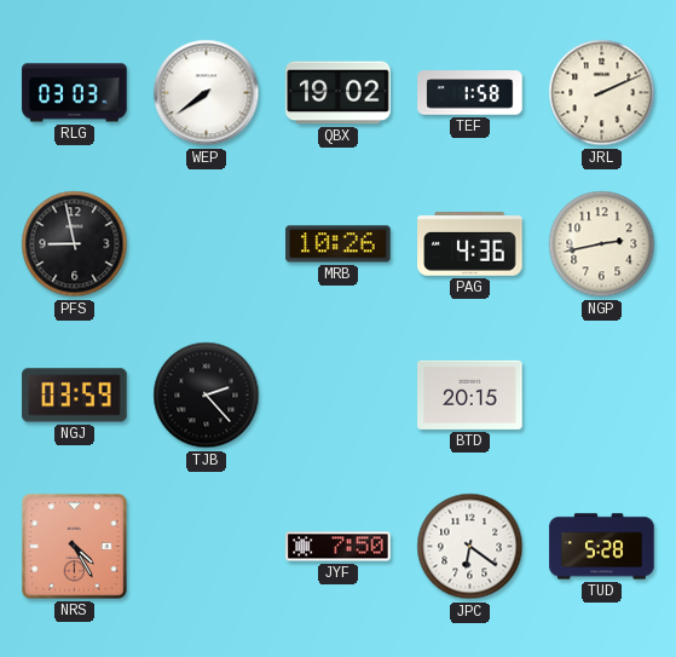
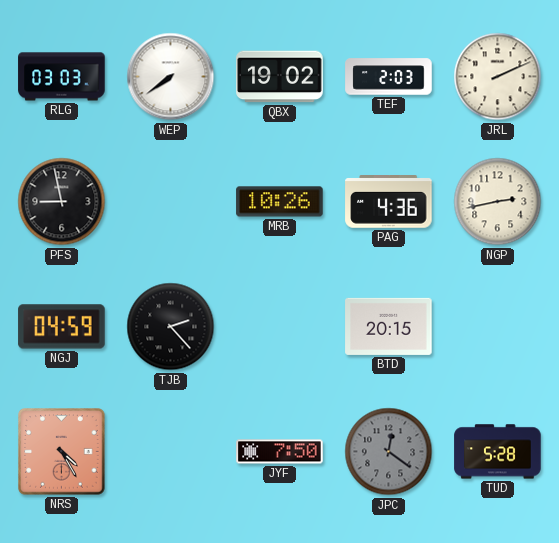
TEF: 1:58 -> 2:03 (389, 77)
NGJ: 03:59 -> 04:59 (62, 327)
JPC: 6:21 -> 12:21 (389, 452)
JPC dial: white -> grey (389, 452)
